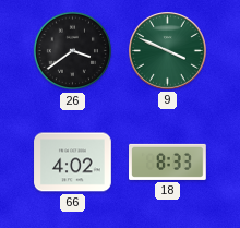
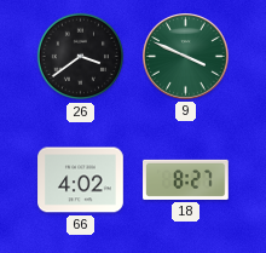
18: 8:33 -> 8:27 (186, 179)
